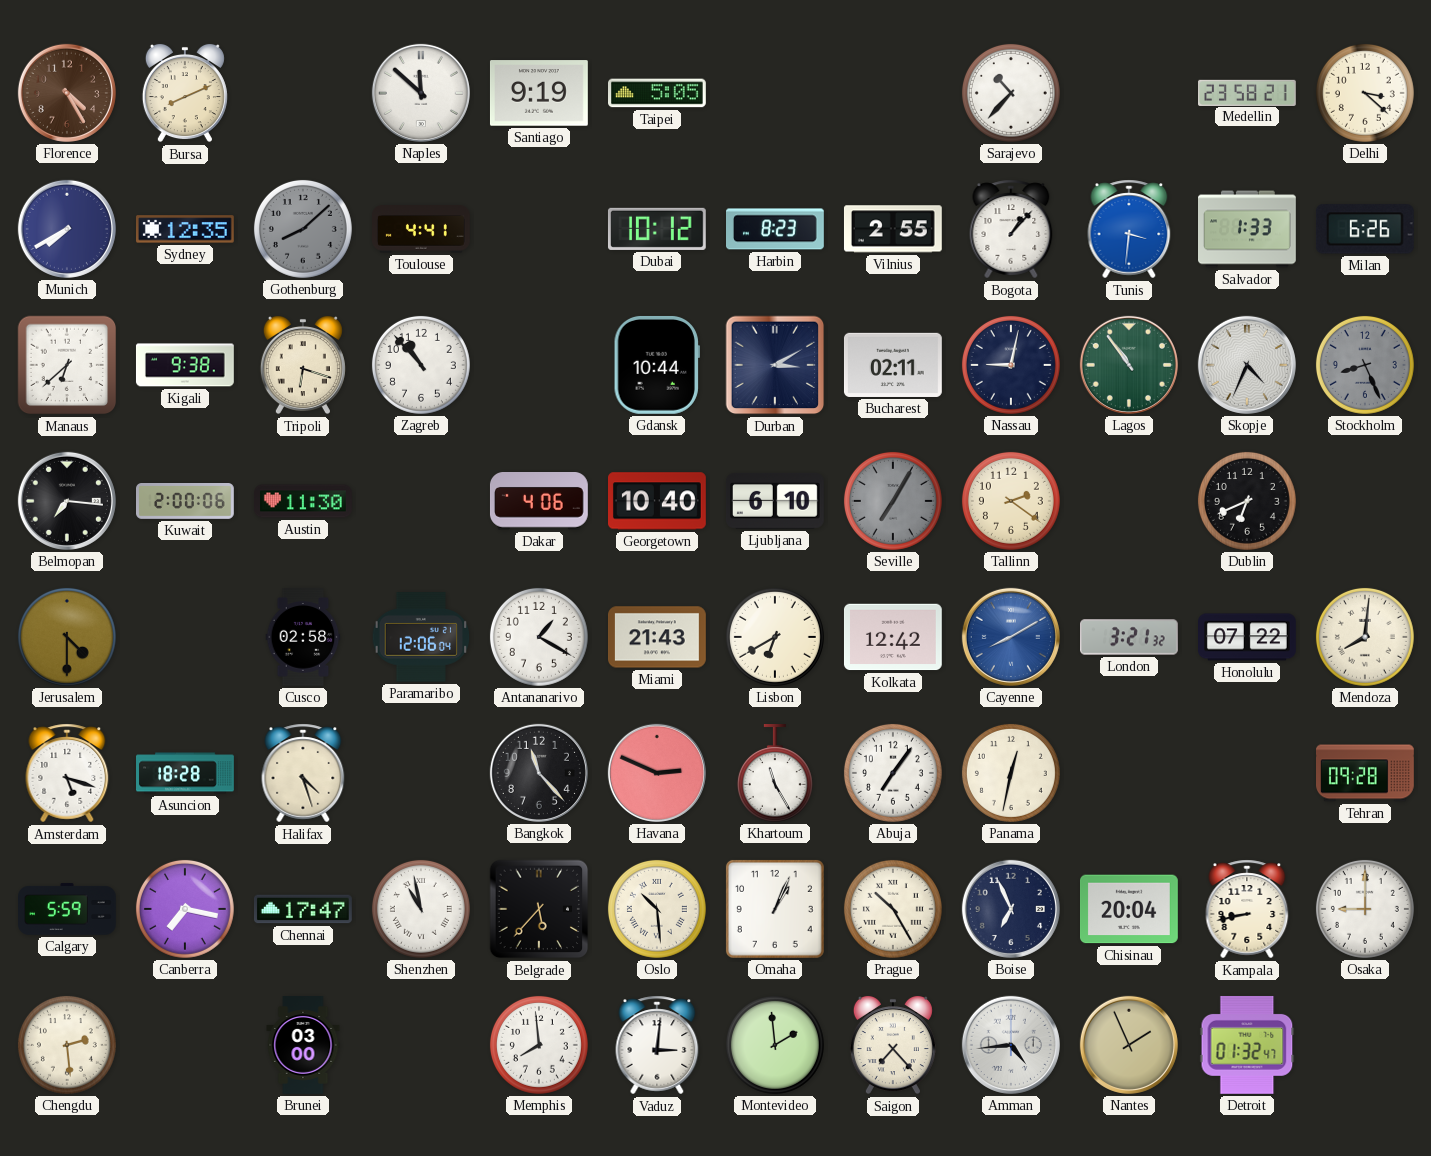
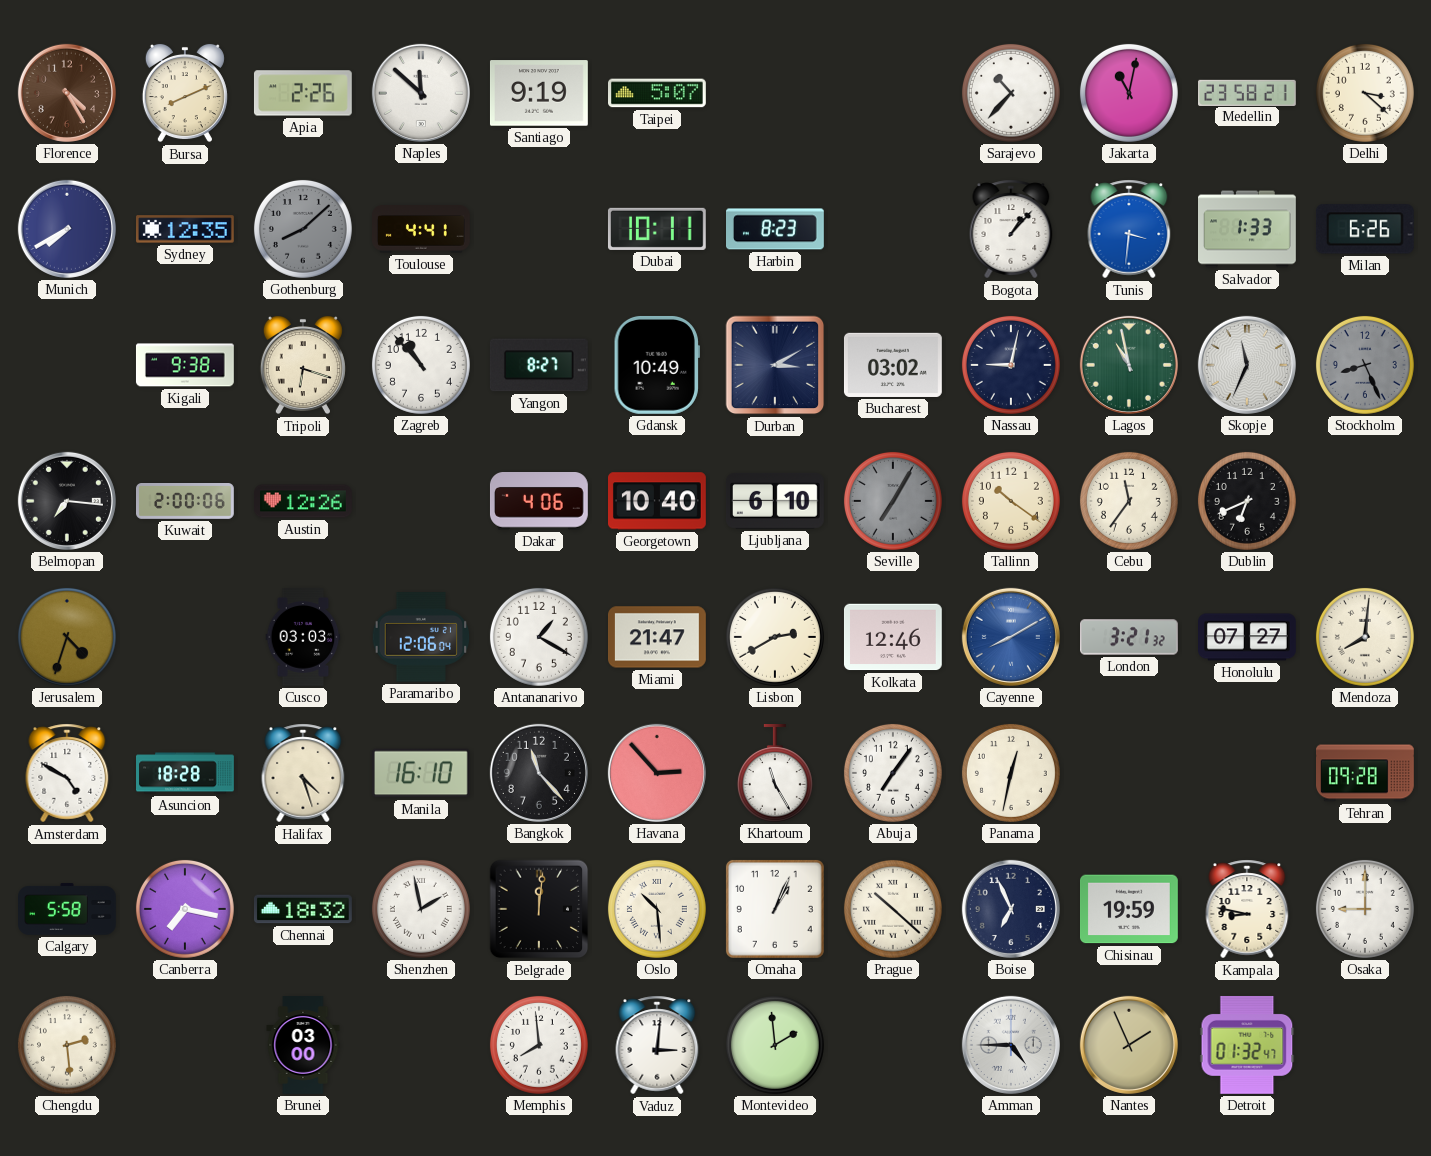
Apia: none -> 2:26 (303, 93)
Taipei: 5:05 -> 5:07 (658, 93)
Jakarta: none -> 11:02 (1129, 93)
Dubai: 10:12 -> 10:11 (657, 229)
Vilnius: 2:55 -> none (893, 229)
Manaus: 6:38 -> none (67, 365)
Yangon: none -> 8:27 (539, 365)
Gdansk: 10:44 -> 10:49 (657, 365)
Bucharest: 02:11 -> 03:02 (893, 365)
Lagos: 10:54 -> 10:58 (1129, 365)
Skopje: 4:34 -> 11:34 (1247, 365)
Austin: 11:30 -> 12:26 (304, 501)
Tallinn: 2:21 -> 10:21 (1011, 501)
Cebu: none -> 11:36 (1129, 501)
Jerusalem: 4:30 -> 4:33 (67, 637)
Cusco: 02:58 -> 03:03 (303, 638)
Miami: 21:43 -> 21:47 (658, 637)
Lisbon: 6:40 -> 2:40 (775, 637)
Kolkata: 12:42 -> 12:46 (893, 637)
Honolulu: 07:22 -> 07:27 (1248, 637)
Amsterdam: 5:18 -> 4:50 (67, 773)
Manila: none -> 16:10 (421, 773)
Havana: 2:49 -> 2:53 (657, 773)
Calgary: 5:59 -> 5:58 (68, 909)
Chennai: 17:47 -> 18:32 (304, 909)
Shenzhen: 10:58 -> 1:58 (421, 909)
Belgrade: 5:37 -> 12:01 (539, 909)
Prague: 10:25 -> 10:22 (893, 909)
Chisinau: 20:04 -> 19:59 (1130, 909)
Kampala: 8:43 -> 8:47 (1247, 909)
Saigon: 7:23 -> none (893, 1045)
Amman: 4:44 -> 4:45 (1011, 1045)
